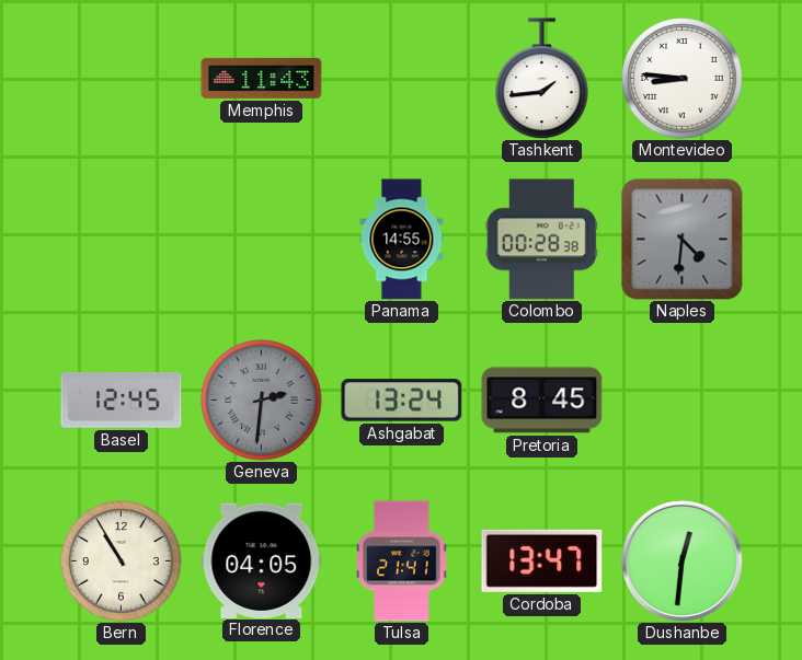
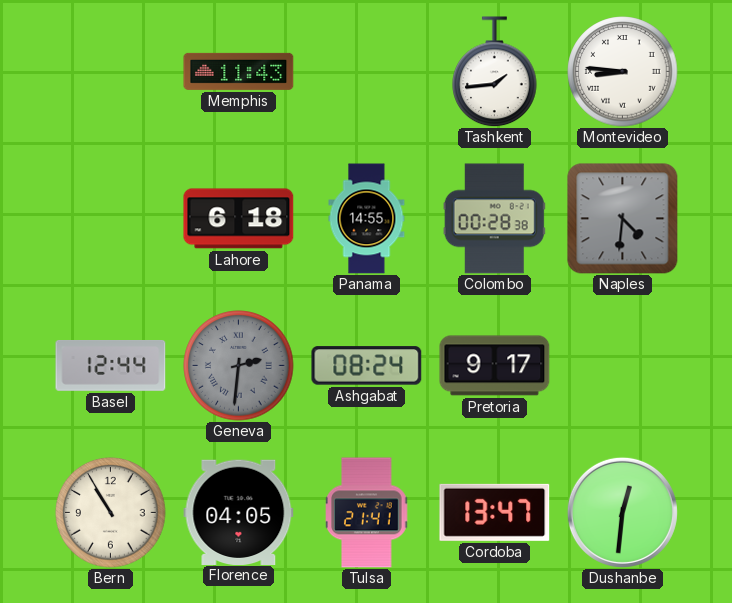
Lahore: none -> 6:18 (239, 219)
Basel: 12:45 -> 12:44 (111, 366)
Ashgabat: 13:24 -> 08:24 (367, 366)
Pretoria: 8:45 -> 9:17 (495, 366)
